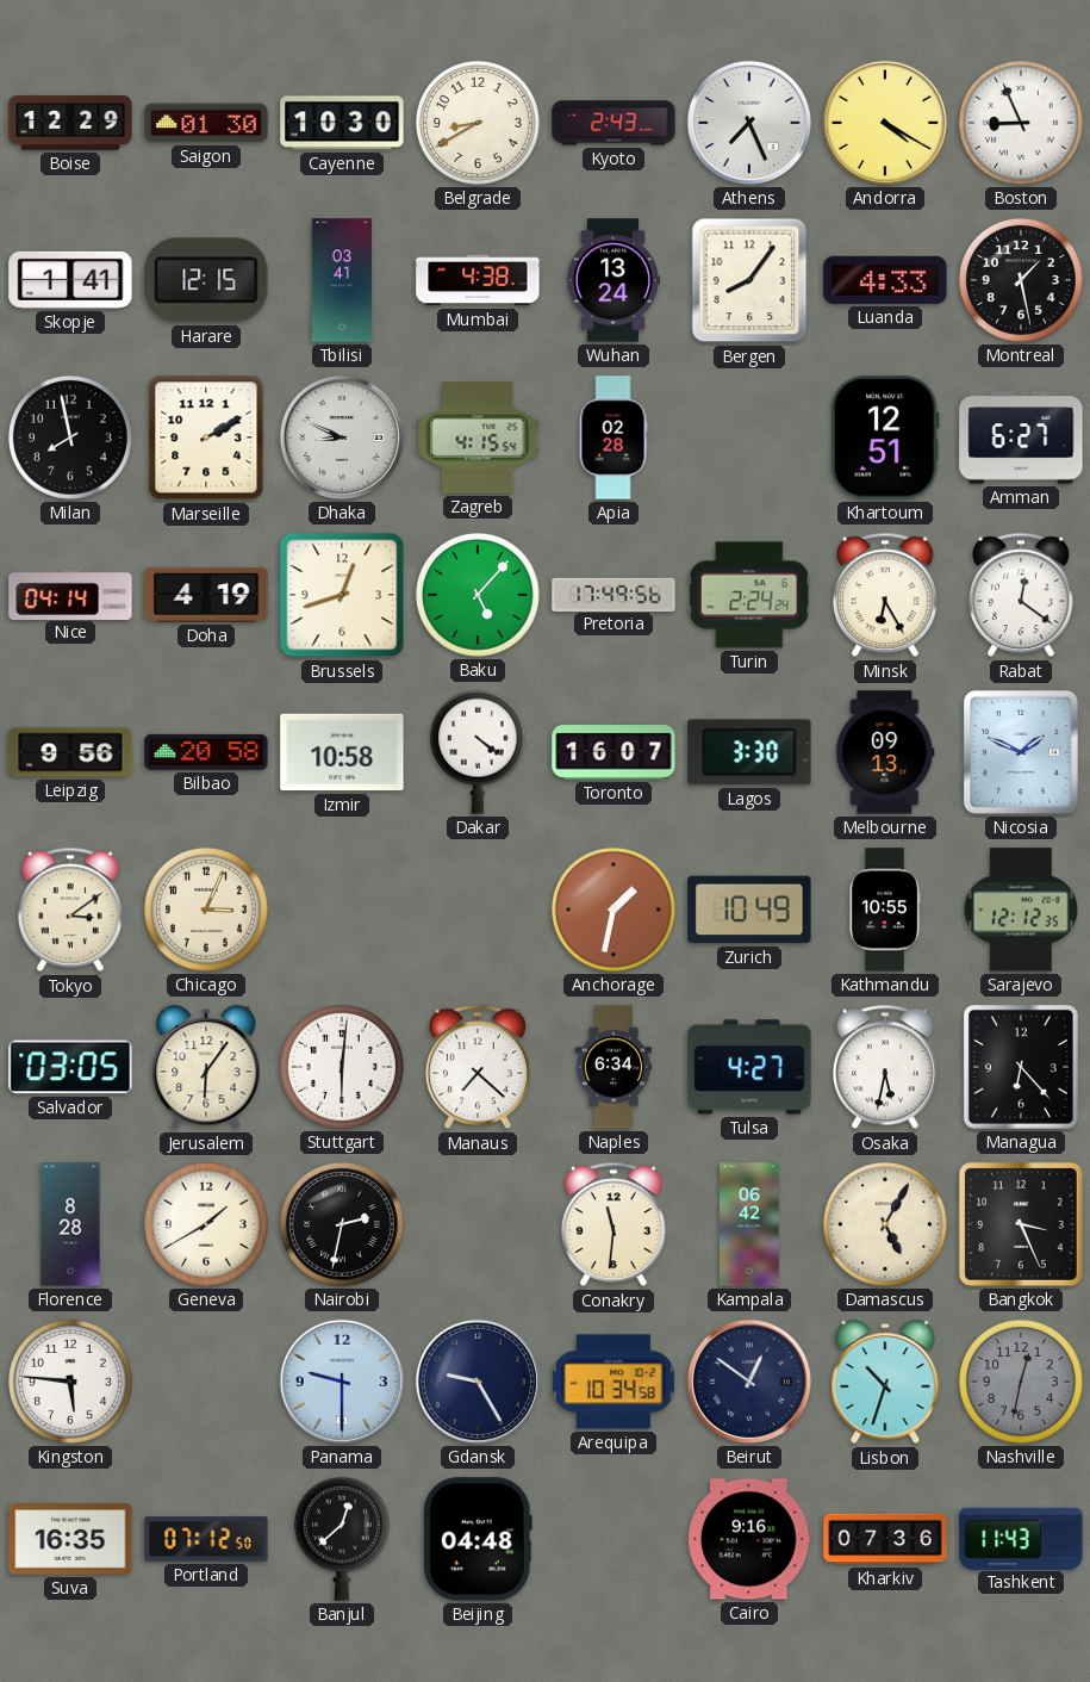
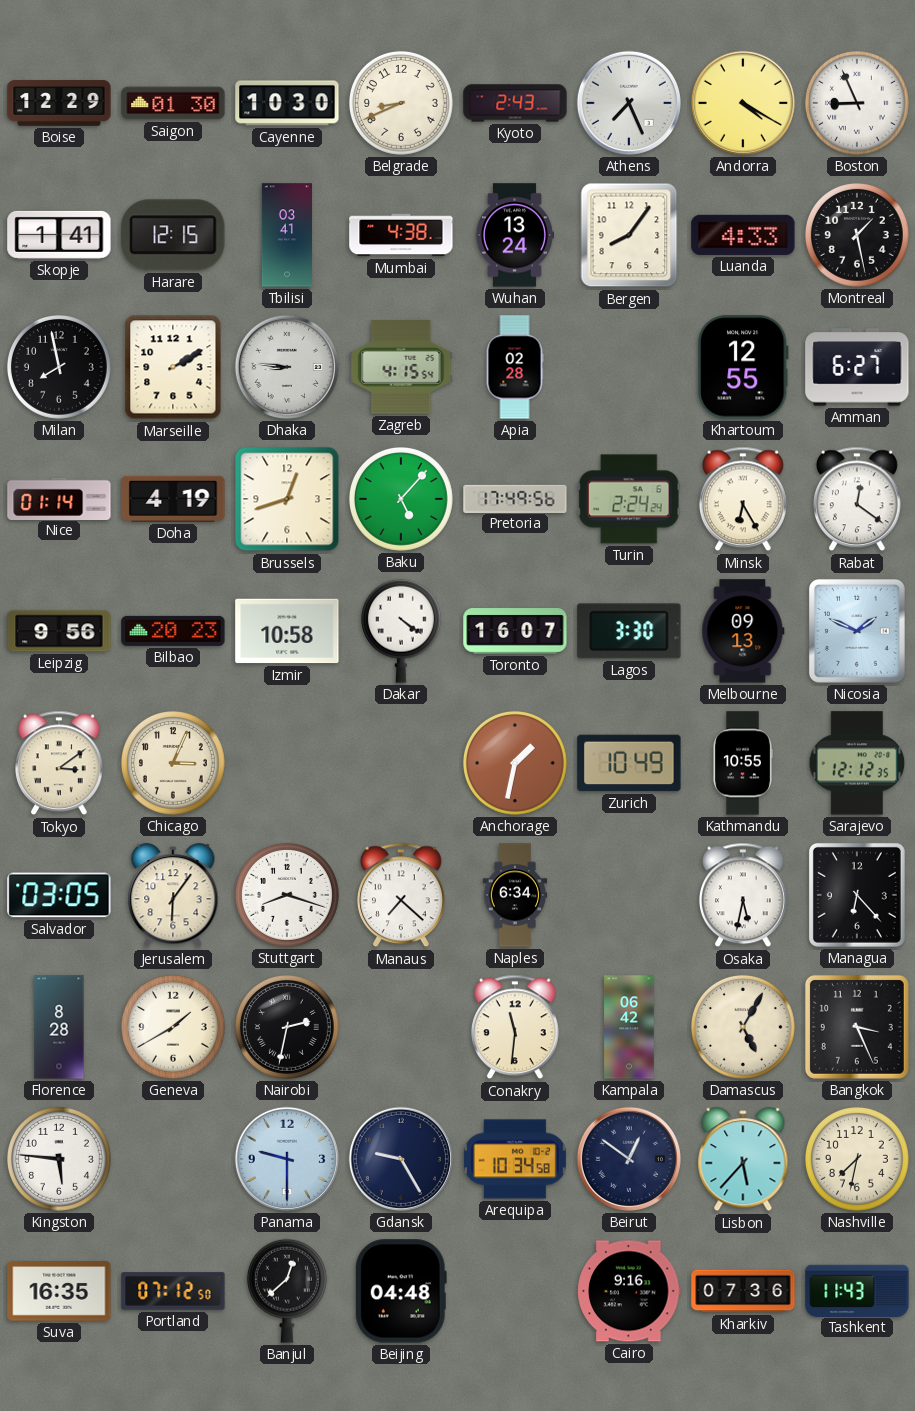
Belgrade: 8:40 -> 8:41 (401, 103)
Dhaka: 8:49 -> 8:46 (287, 367)
Khartoum: 12:51 -> 12:55 (743, 367)
Nice: 04:14 -> 01:14 (59, 498)
Bilbao: 20:58 -> 20:23 (173, 631)
Stuttgart: 6:01 -> 8:18 (287, 895)
Tulsa: 4:27 -> none (749, 1067)
Lisbon: 10:33 -> 5:37 (743, 1160)
Nashville: 12:32 -> 7:32 (857, 1159)
Nashville dial: grey -> cream (857, 1159)
